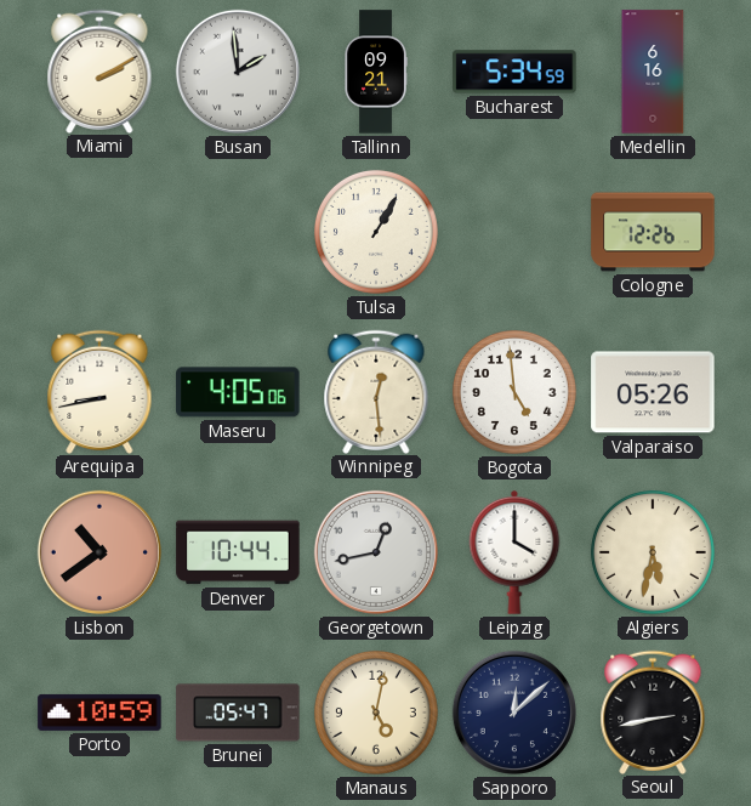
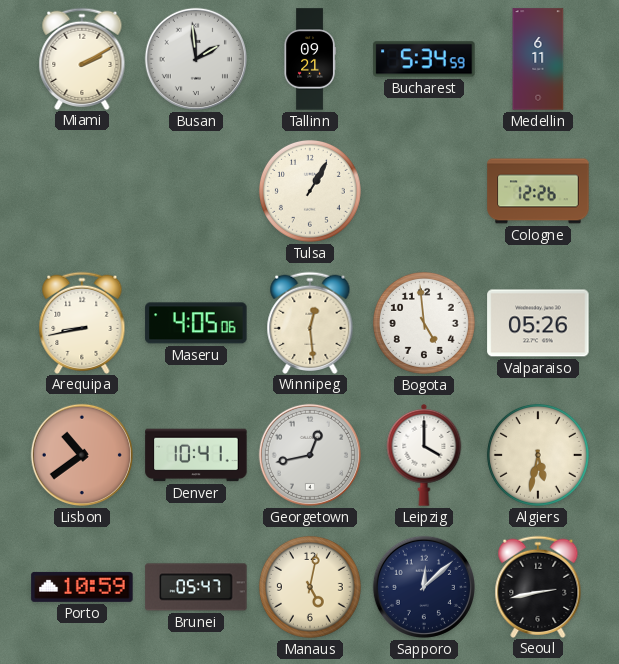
Medellin: 6:16 -> 6:11 (538, 59)
Denver: 10:44 -> 10:41 (196, 455)
